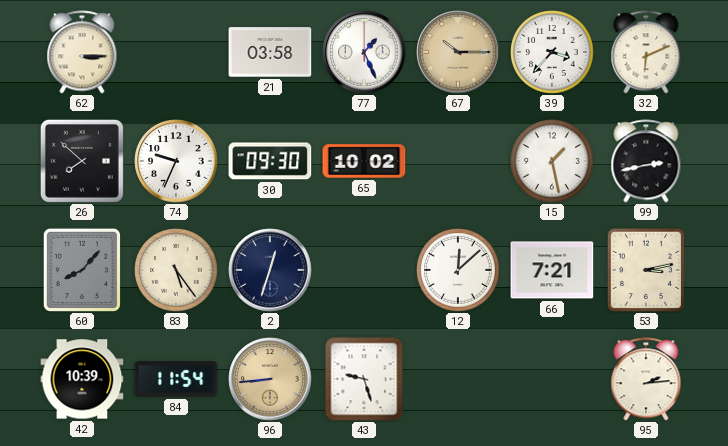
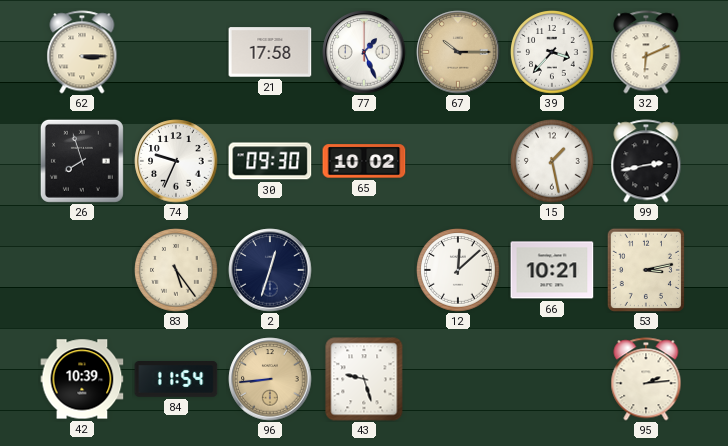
21: 03:58 -> 17:58 (270, 52)
26: 7:52 -> 7:57 (82, 161)
60: 8:07 -> none (82, 270)
66: 7:21 -> 10:21 (552, 270)
